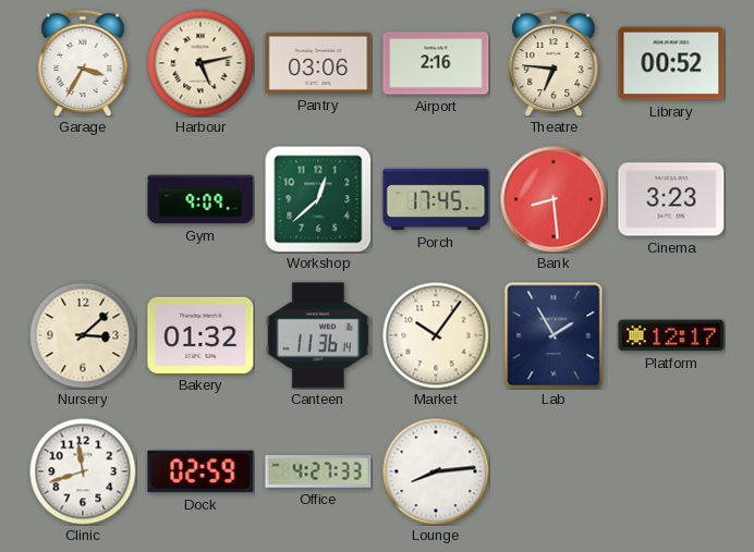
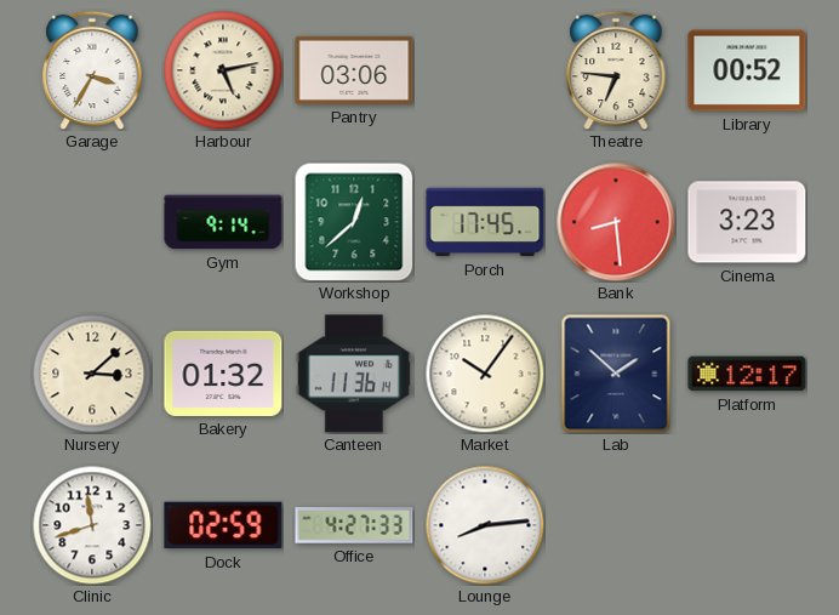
Airport: 2:16 -> none (436, 63)
Gym: 9:09 -> 9:14 (223, 222)
Lab: 1:55 -> 1:52 (616, 374)
